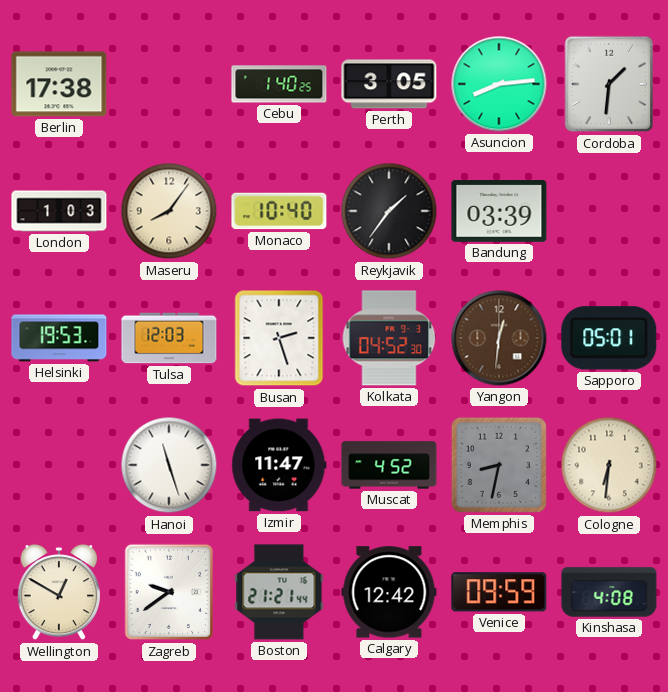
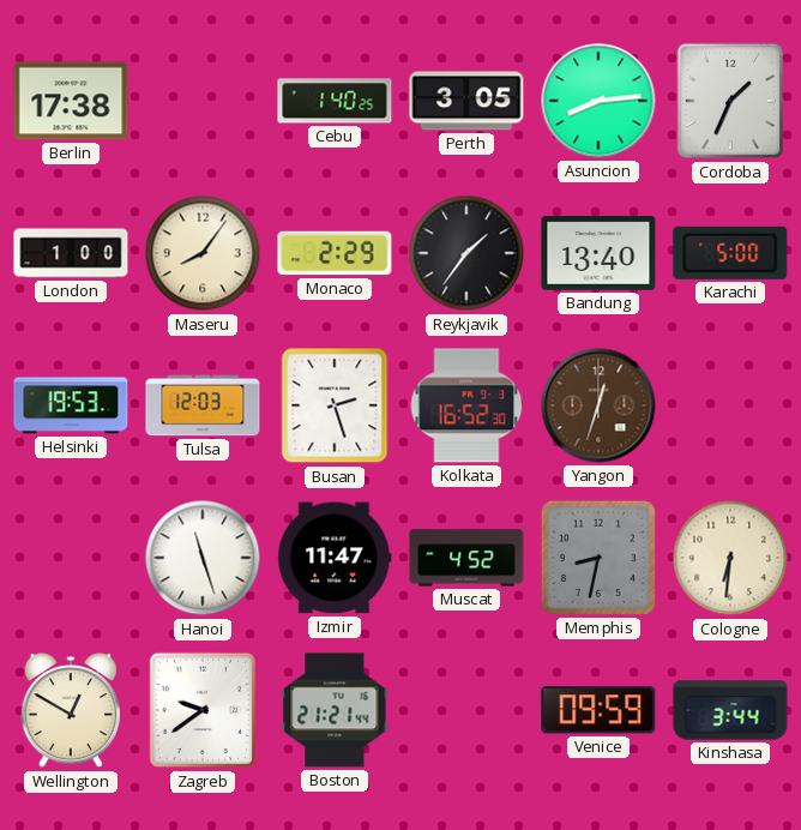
Cordoba: 1:31 -> 1:34 (730, 101)
London: 1:03 -> 1:00 (71, 253)
Monaco: 10:40 -> 2:29 (335, 253)
Bandung: 03:39 -> 13:40 (598, 254)
Karachi: none -> 5:00 (730, 253)
Kolkata: 04:52 -> 16:52 (466, 405)
Yangon: 12:31 -> 12:33 (598, 405)
Sapporo: 05:01 -> none (609, 338)
Calgary: 12:42 -> none (389, 592)
Kinshasa: 4:08 -> 3:44 (730, 710)
